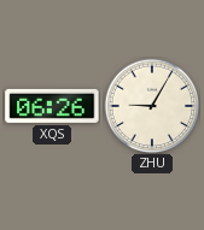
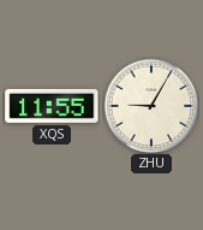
XQS: 06:26 -> 11:55 (52, 106)
